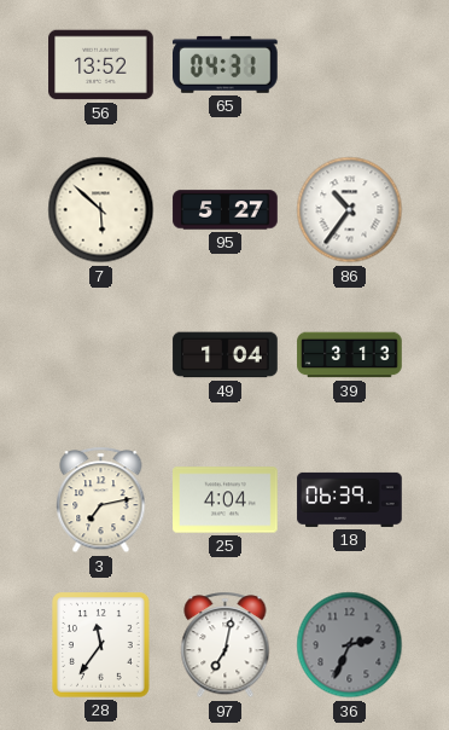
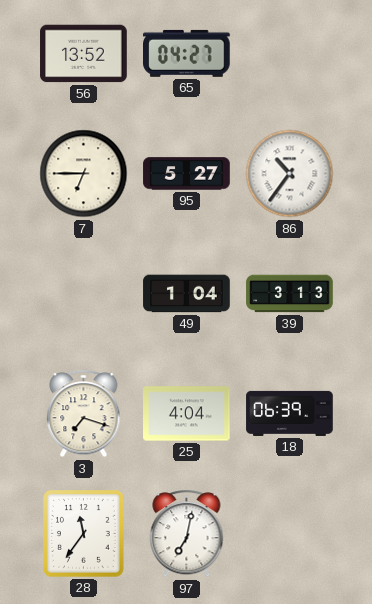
65: 04:31 -> 04:27 (187, 53)
7: 5:52 -> 6:45 (84, 174)
3: 7:13 -> 7:18 (84, 414)
36: 2:34 -> none (350, 645)
